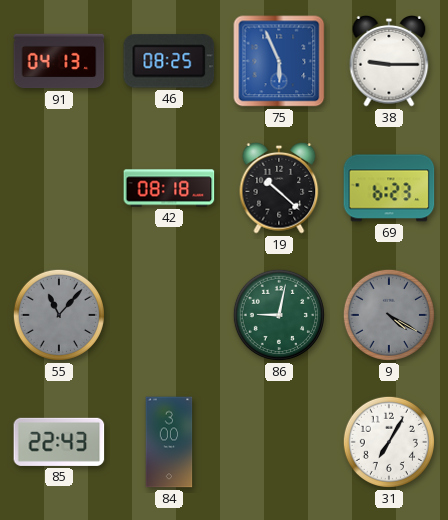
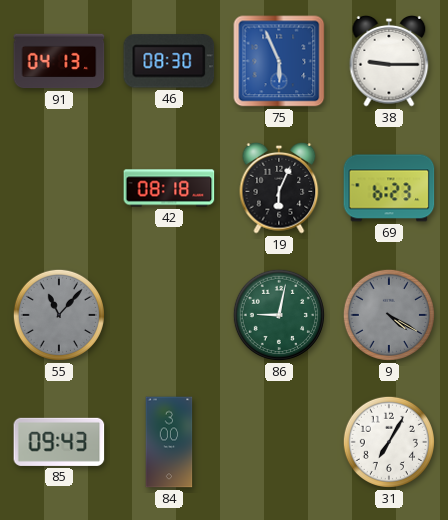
46: 08:25 -> 08:30 (169, 61)
19: 10:22 -> 6:04 (279, 188)
85: 22:43 -> 09:43 (59, 442)
